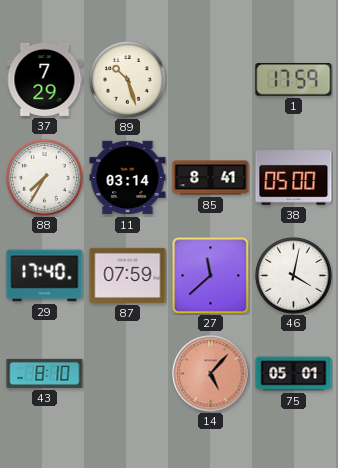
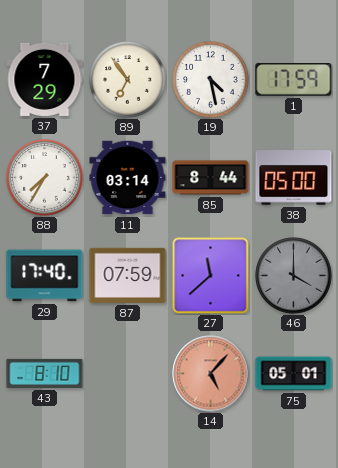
89: 10:27 -> 6:54 (128, 80)
19: none -> 4:28 (211, 80)
85: 8:41 -> 8:44 (211, 178)
46: 4:02 -> 4:00 (294, 276)
46 dial: white -> grey (294, 276)
